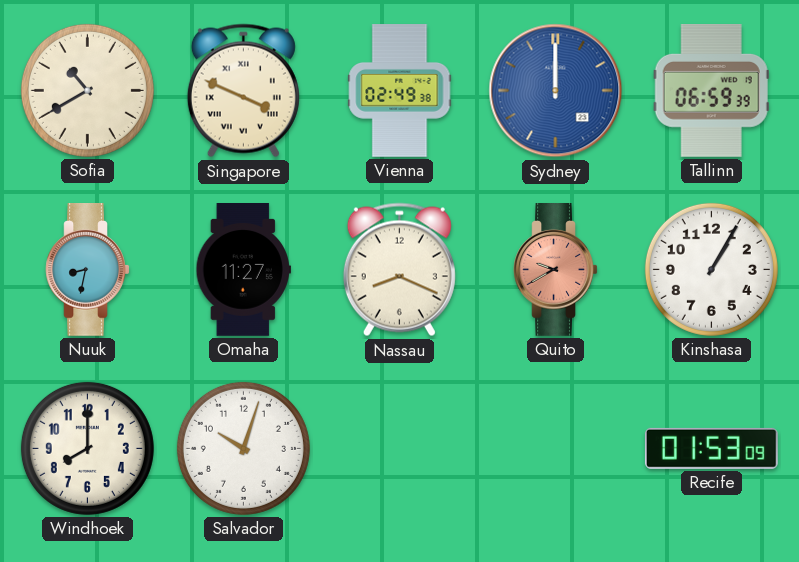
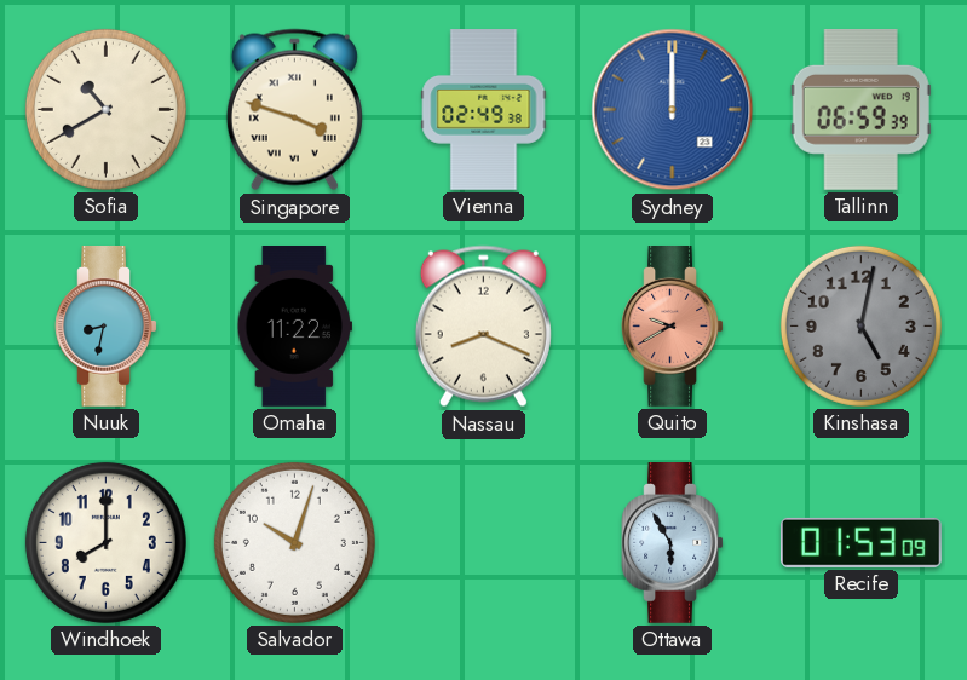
Singapore: 3:49 -> 3:48 (294, 110)
Omaha: 11:27 -> 11:22 (294, 327)
Kinshasa: 1:05 -> 5:02 (860, 325)
Kinshasa dial: white -> grey (860, 325)
Ottawa: none -> 5:55 (673, 543)
